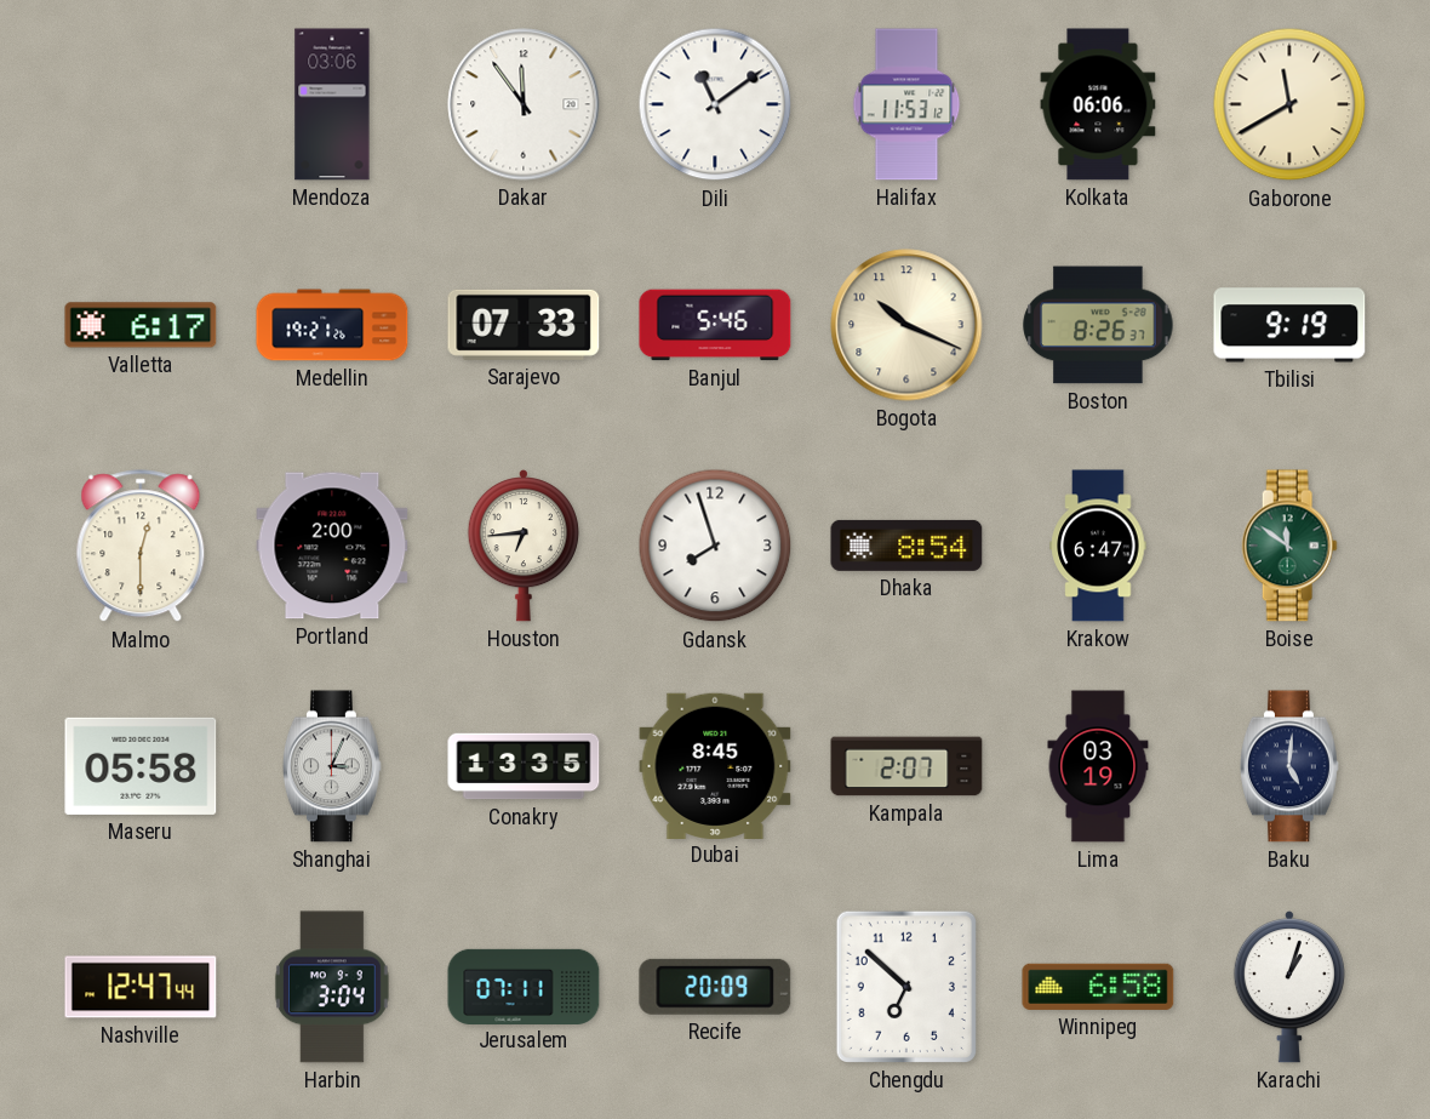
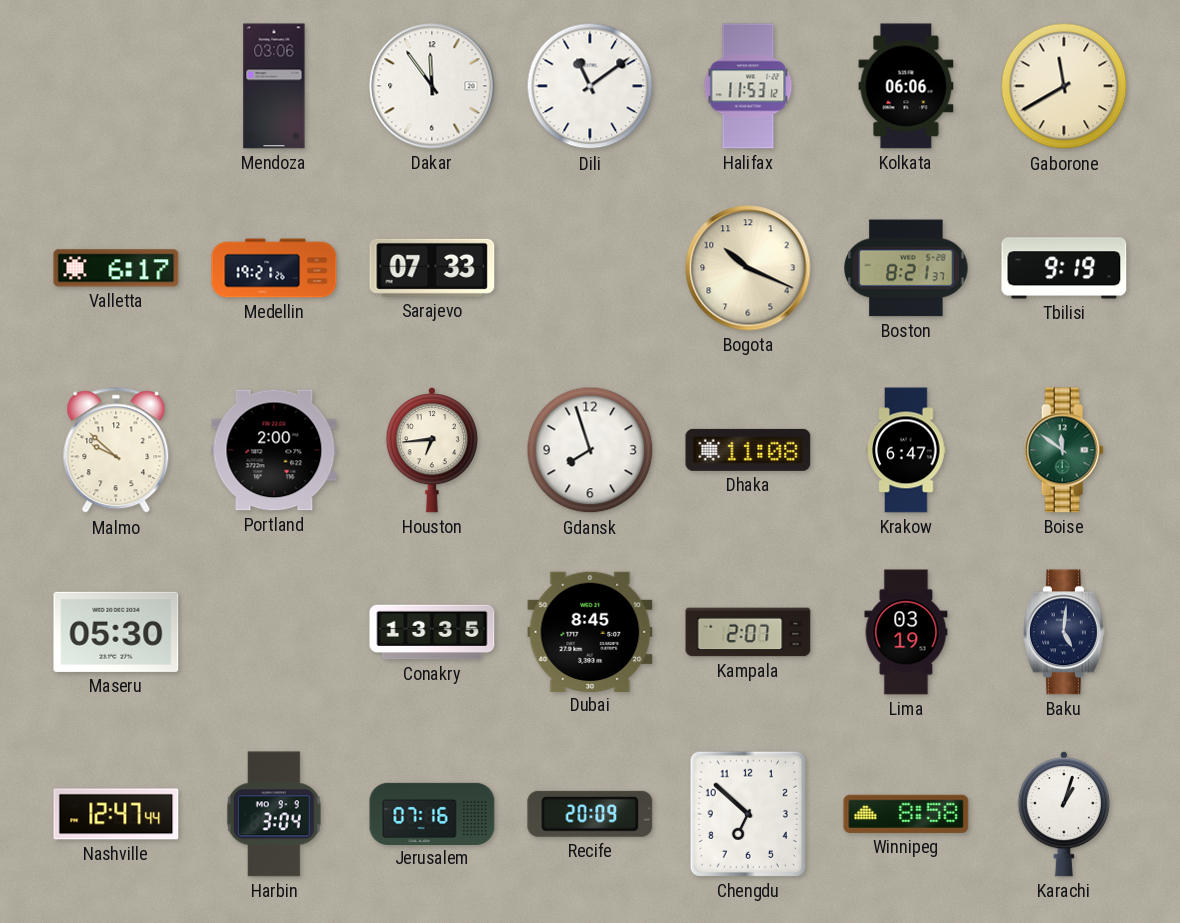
Banjul: 5:46 -> none (715, 325)
Boston: 8:26 -> 8:21 (906, 268)
Malmo: 12:30 -> 9:52 (116, 451)
Dhaka: 8:54 -> 11:08 (748, 450)
Maseru: 05:58 -> 05:30 (116, 632)
Shanghai: 3:04 -> none (332, 766)
Jerusalem: 07:11 -> 07:16 (432, 813)
Winnipeg: 6:58 -> 8:58 (906, 814)
